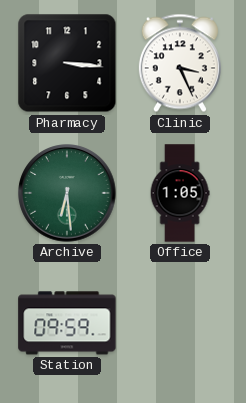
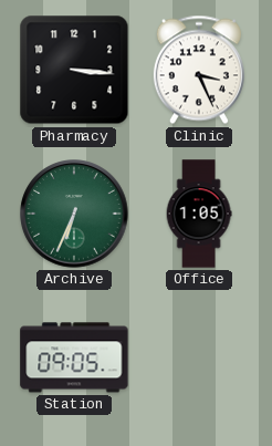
Archive: 6:29 -> 6:34 (74, 214)
Station: 09:59 -> 09:05 (74, 357)
